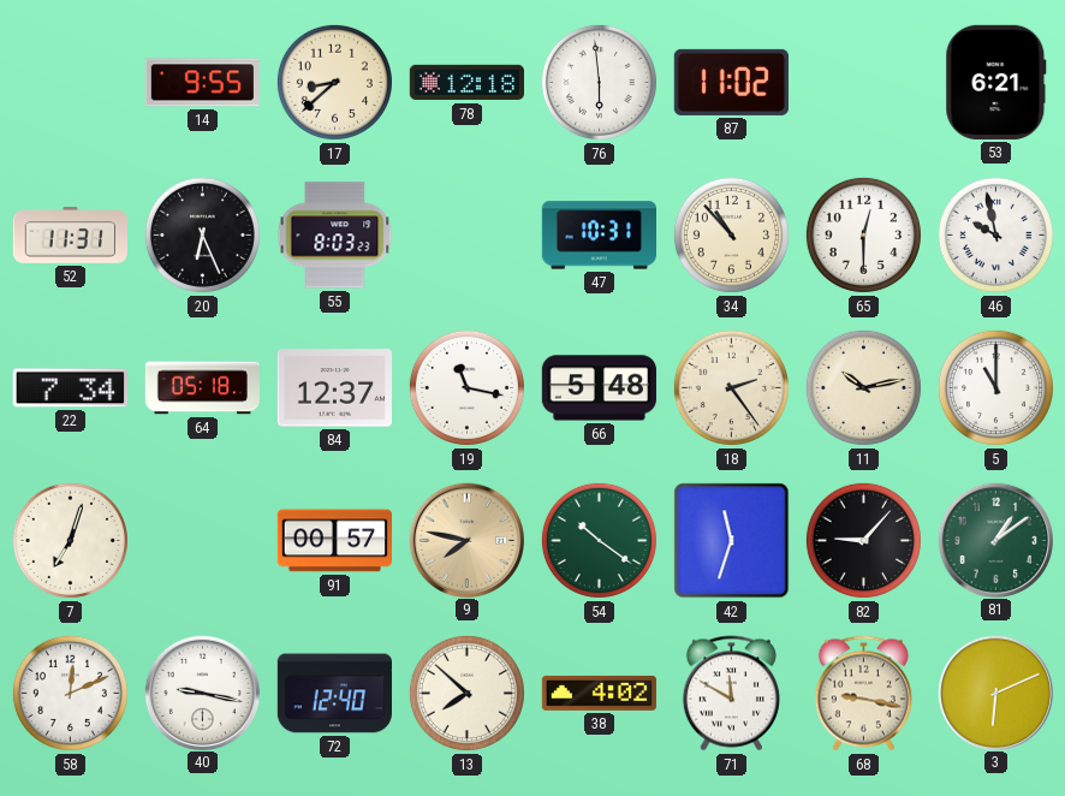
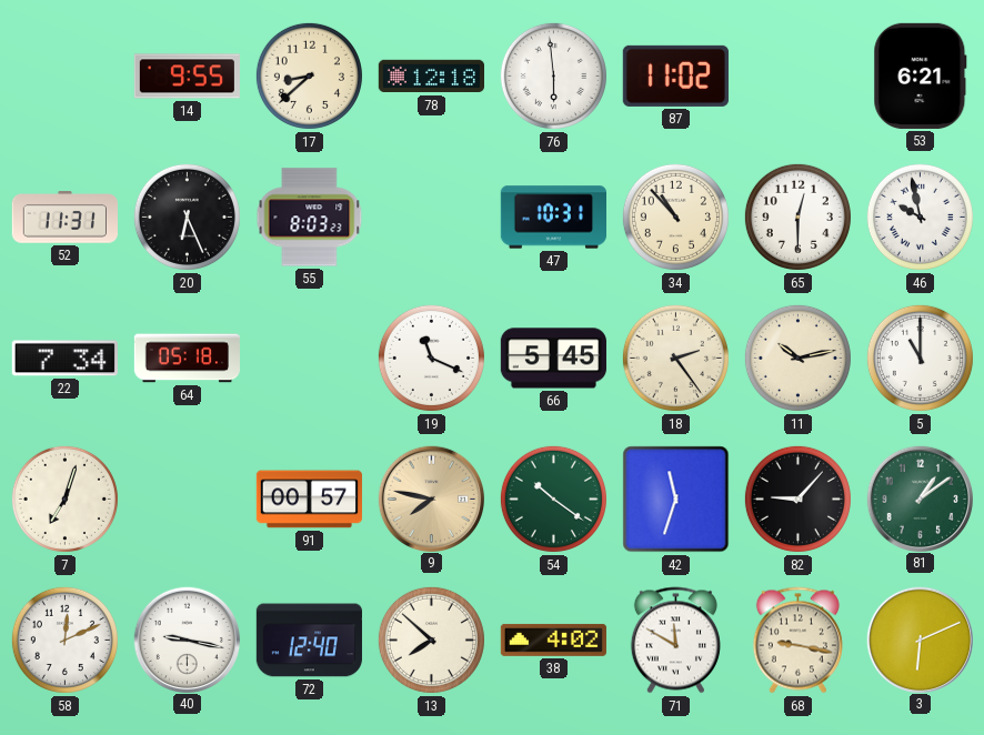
84: 12:37 -> none (334, 388)
19: 11:17 -> 11:19 (431, 358)
66: 5:48 -> 5:45 (553, 359)
